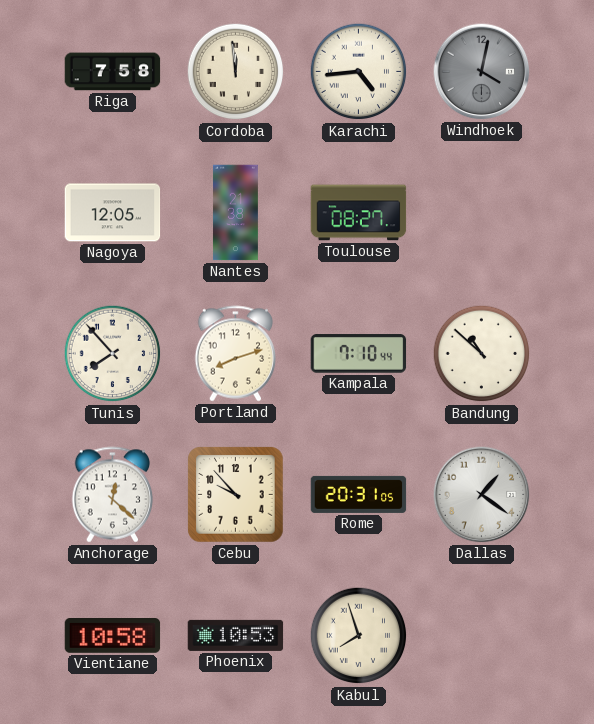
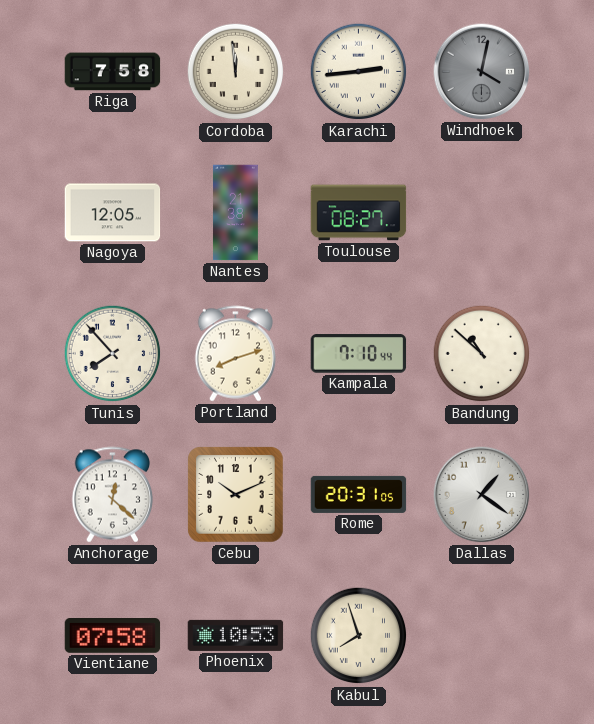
Karachi: 4:44 -> 2:44 (359, 72)
Cebu: 9:53 -> 10:11 (236, 495)
Vientiane: 10:58 -> 07:58 (113, 636)
